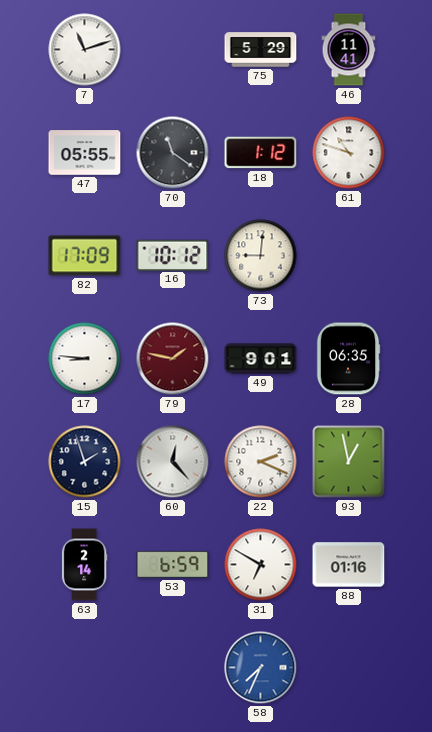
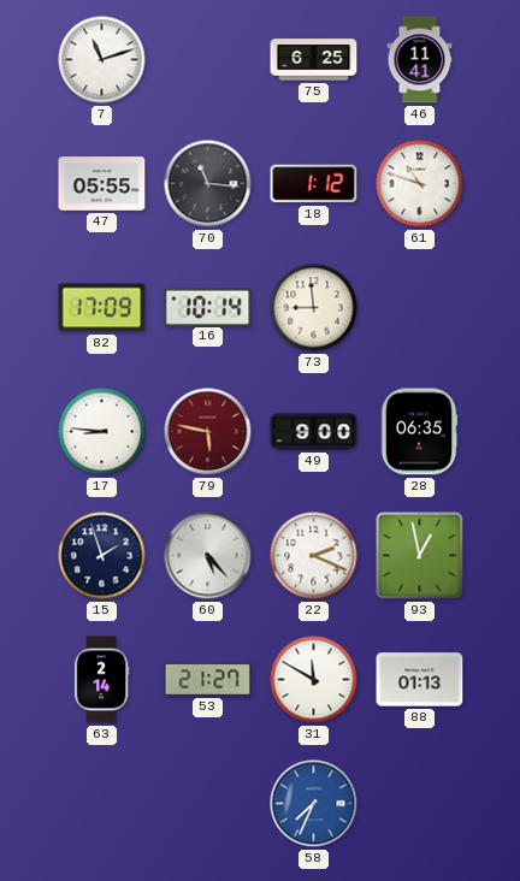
75: 5:29 -> 6:25 (314, 60)
70: 11:21 -> 11:16 (208, 184)
16: 10:12 -> 10:14 (208, 307)
73: 9:01 -> 8:59 (314, 308)
79: 1:47 -> 5:47 (208, 432)
49: 9:01 -> 9:00 (314, 432)
60: 12:23 -> 5:23 (208, 556)
53: 6:59 -> 21:27 (208, 679)
31: 6:50 -> 11:50 (314, 680)
88: 01:16 -> 01:13 (420, 680)
